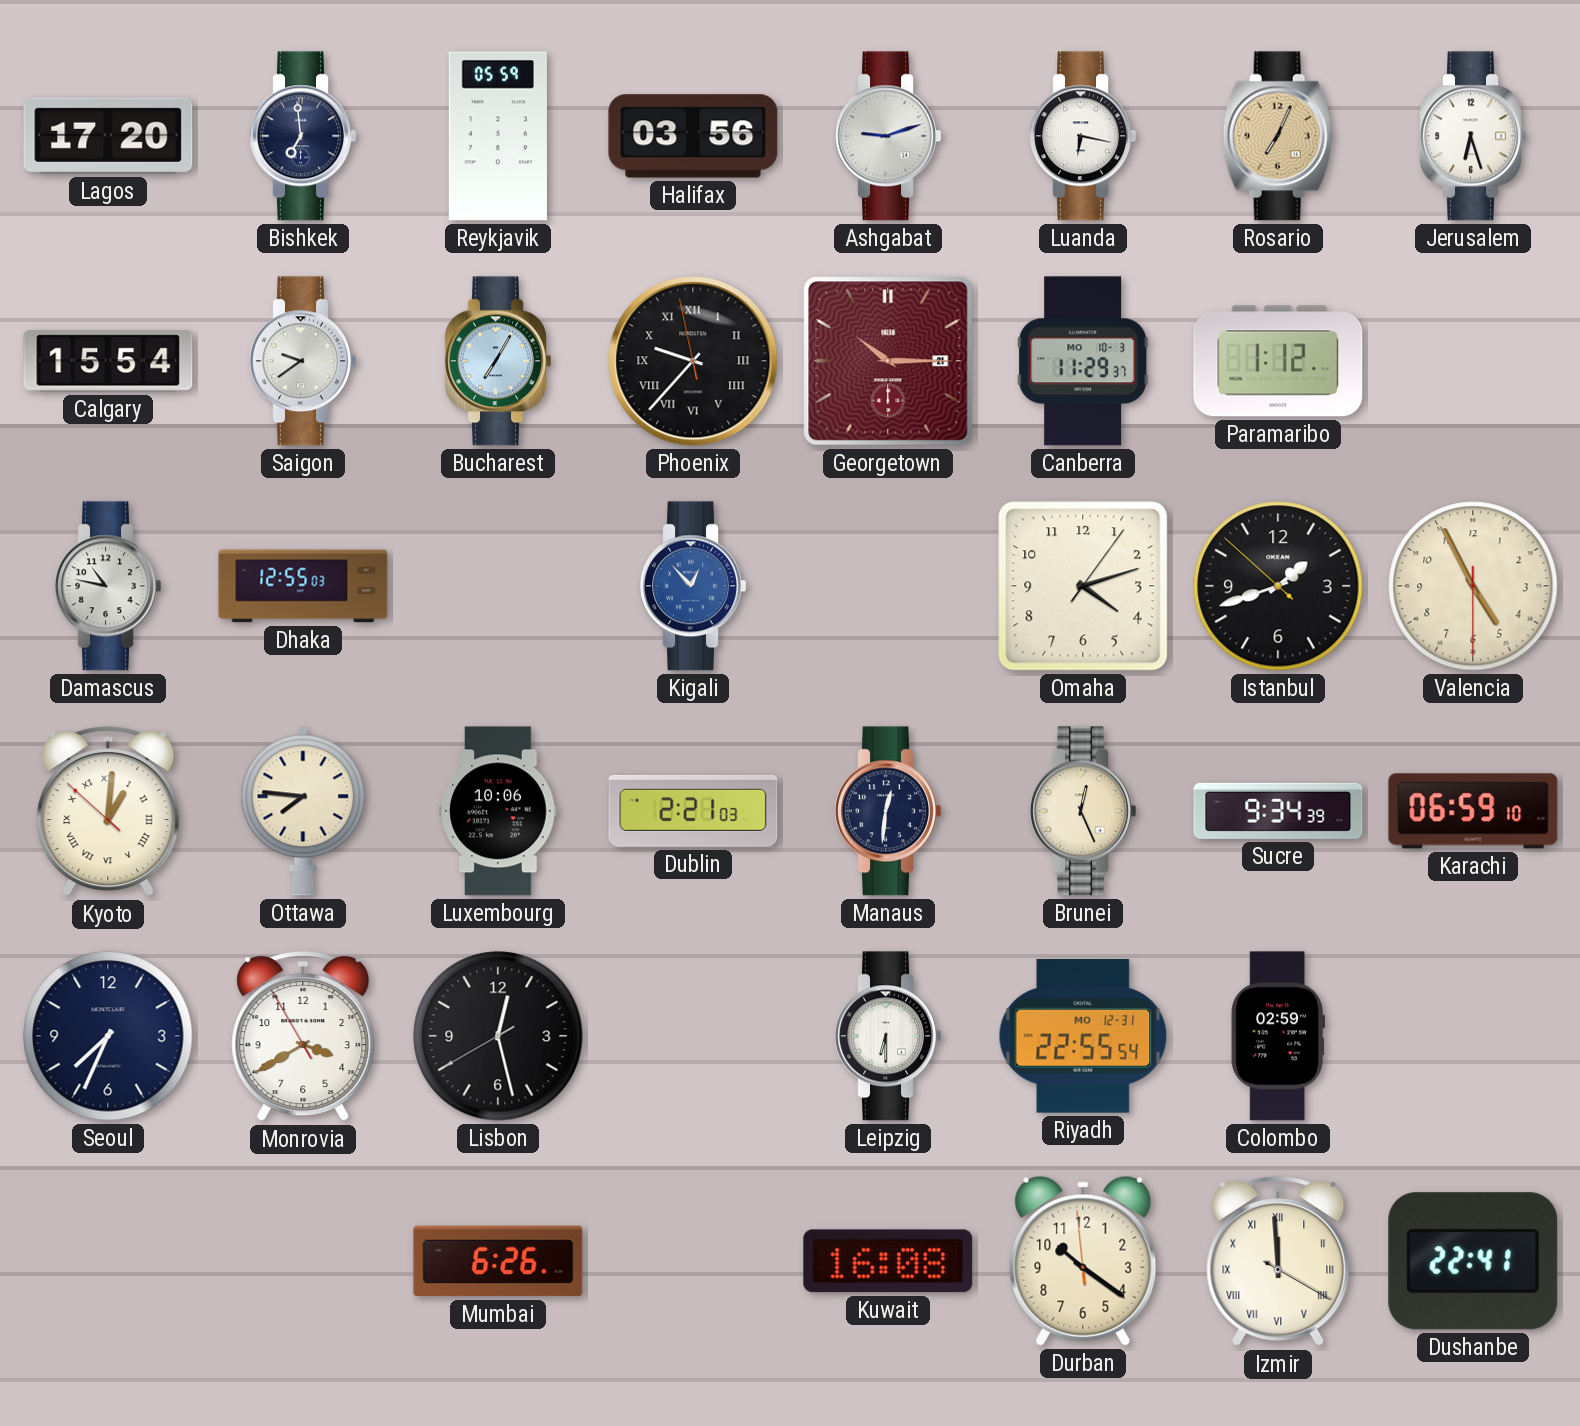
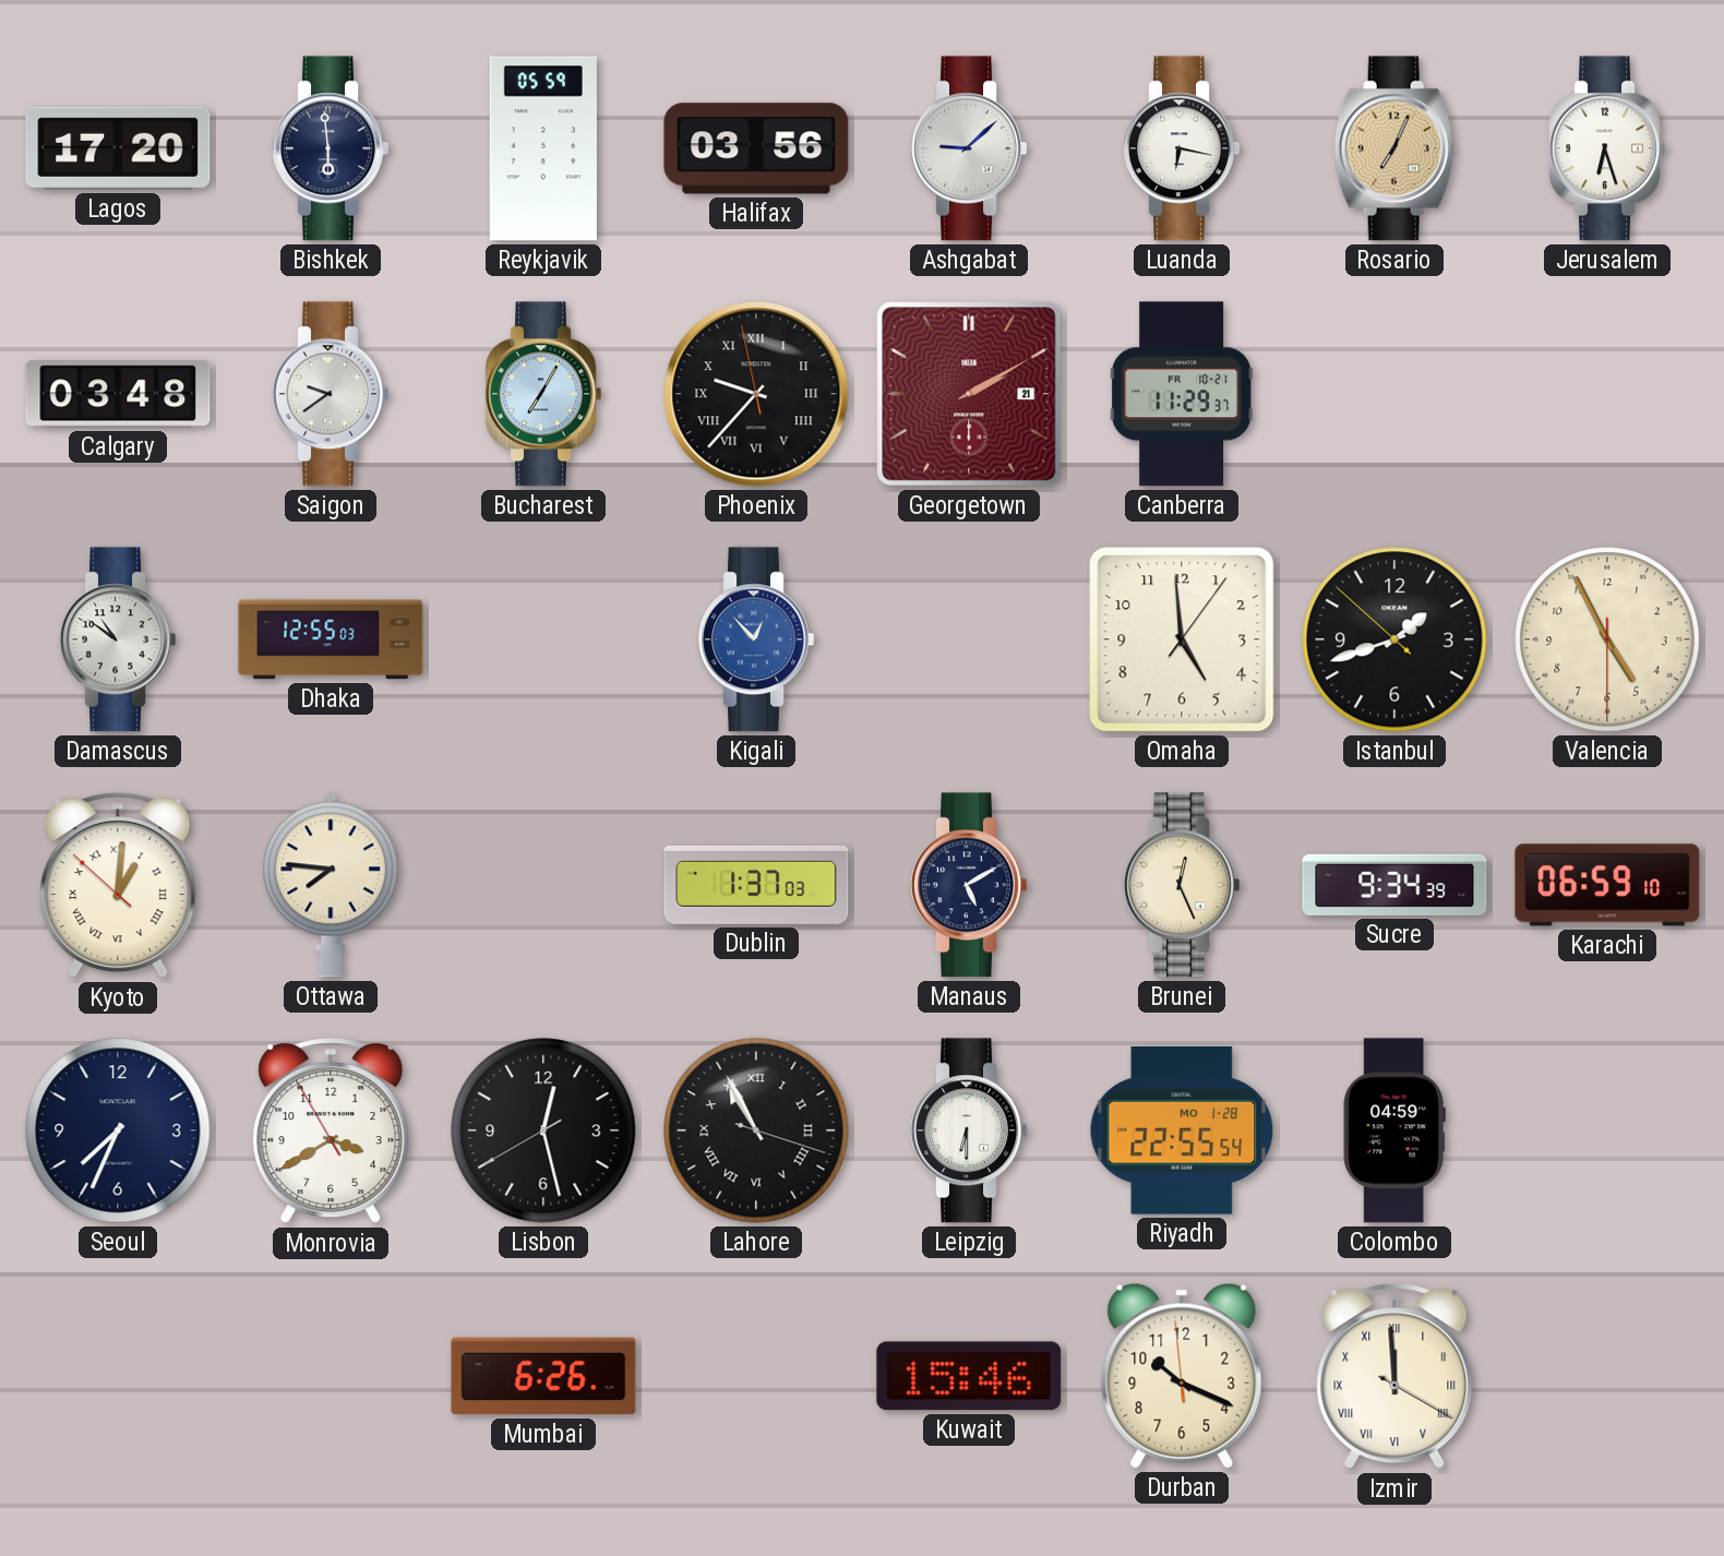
Bishkek: 6:59 -> 5:59 (331, 148)
Ashgabat: 9:12 -> 9:08 (969, 148)
Calgary: 15:54 -> 03:48 (118, 394)
Georgetown: 10:15 -> 2:10 (969, 394)
Canberra date: MO 10-3 -> FR 10-21 (1182, 394)
Paramaribo: 1:12 -> none (1278, 361)
Damascus: 10:47 -> 10:51 (118, 639)
Omaha: 4:12 -> 4:59 (1182, 639)
Luxembourg: 10:06 -> none (498, 811)
Dublin: 2:21 -> 1:37 (756, 885)
Manaus: 12:31 -> 5:10 (969, 885)
Lahore: none -> 10:55 (756, 1130)
Riyadh date: MO 12-31 -> MO 1-28 (1182, 1132)
Colombo: 02:59 -> 04:59 (1394, 1130)
Kuwait: 16:08 -> 15:46 (969, 1376)
Durban: 10:20 -> 10:18 (1182, 1376)
Dushanbe: 22:41 -> none (1473, 1261)
